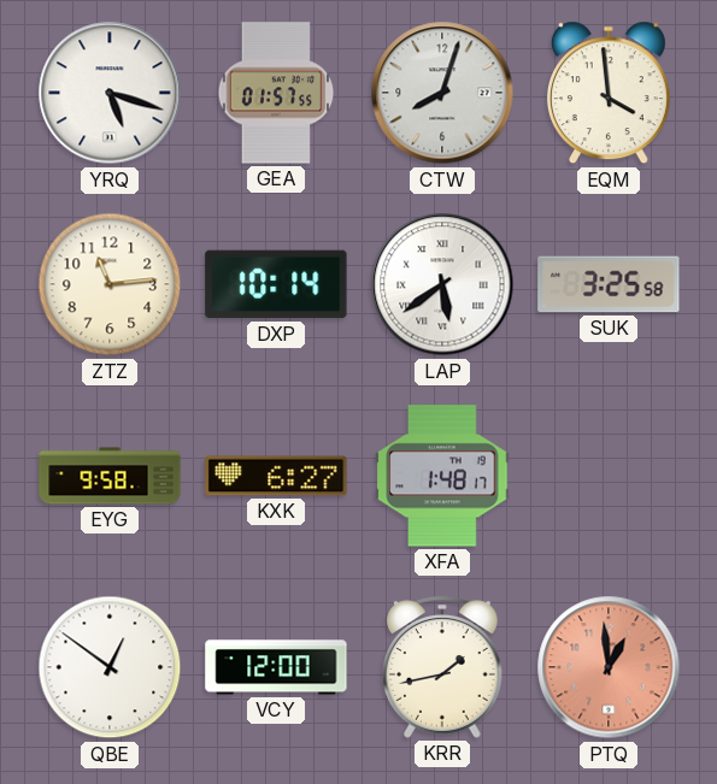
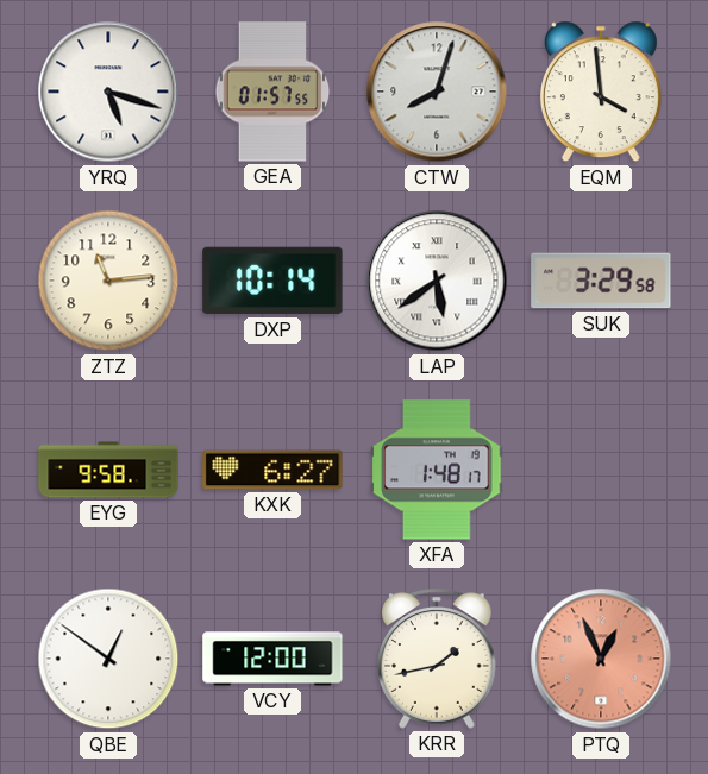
SUK: 3:25 -> 3:29 (601, 281)
PTQ: 12:59 -> 12:56 (601, 659)
